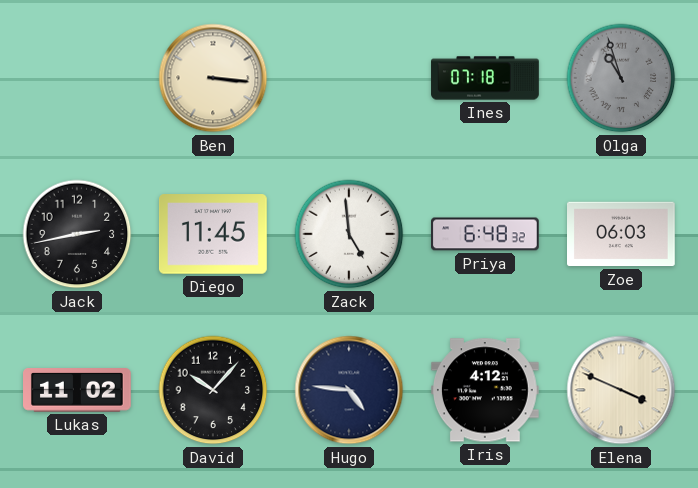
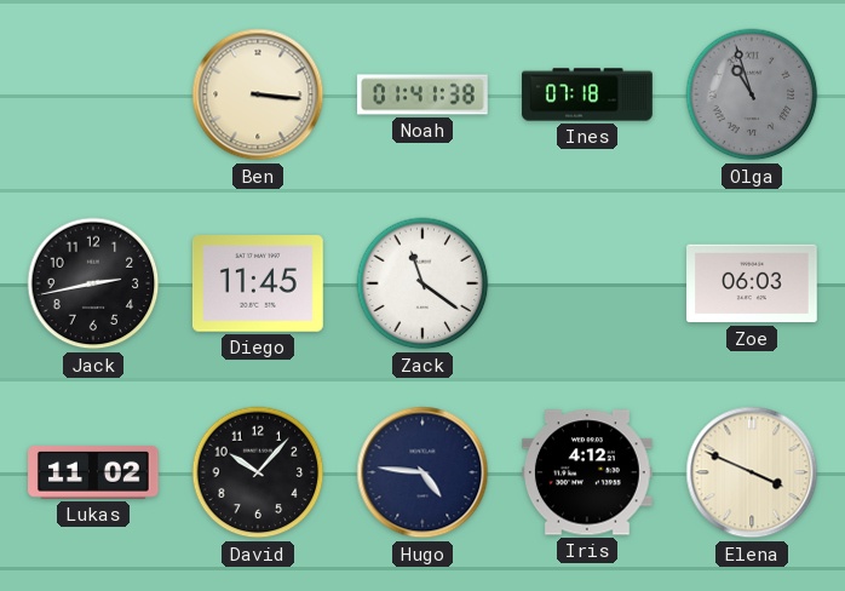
Noah: none -> 01:41 (424, 94)
Zack: 4:59 -> 11:21 (422, 283)
Priya: 6:48 -> none (486, 234)
